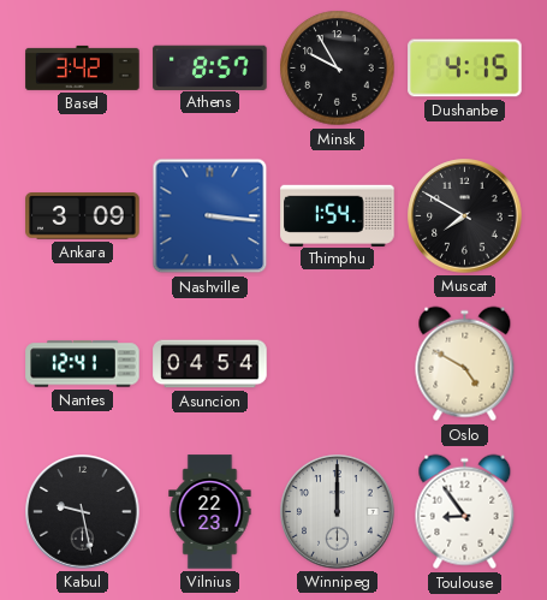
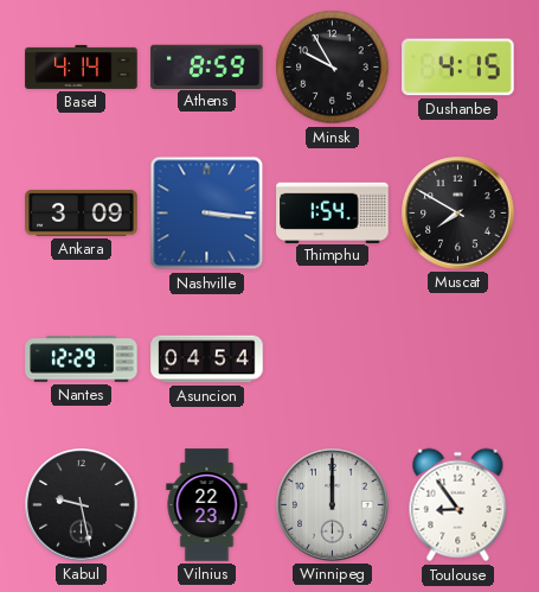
Basel: 3:42 -> 4:14 (82, 66)
Athens: 8:57 -> 8:59 (207, 66)
Nantes: 12:41 -> 12:29 (82, 359)
Oslo: 4:50 -> none (465, 364)
